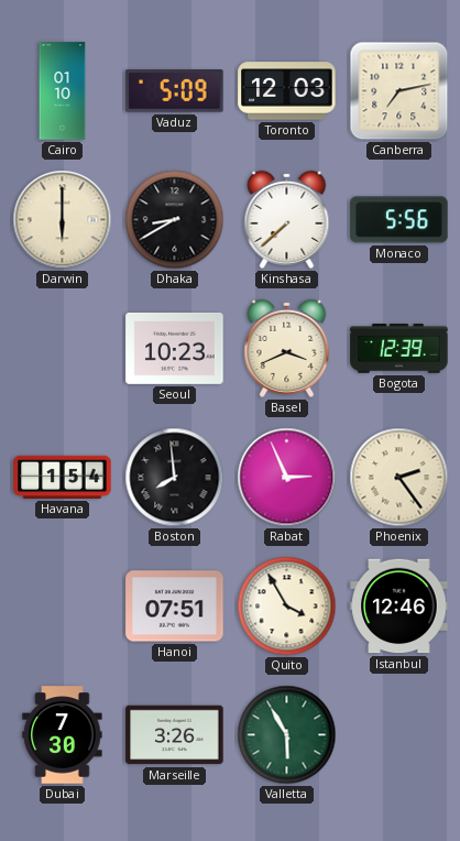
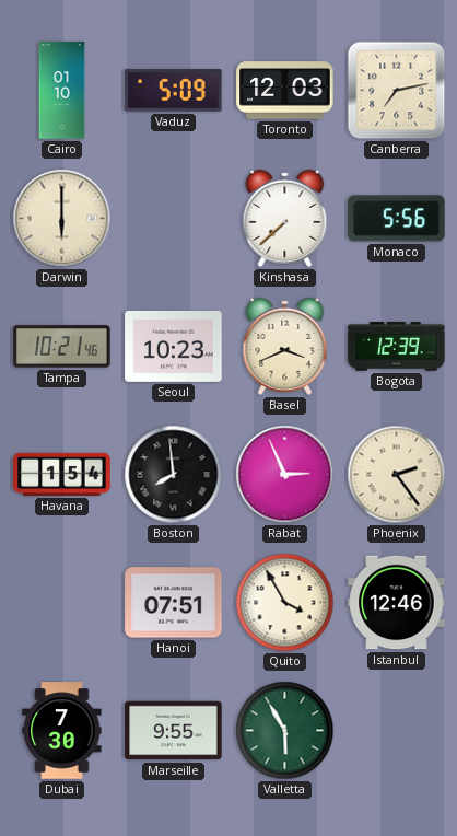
Dhaka: 8:40 -> none (175, 220)
Tampa: none -> 10:21 (62, 347)
Marseille: 3:26 -> 9:55 (174, 731)
